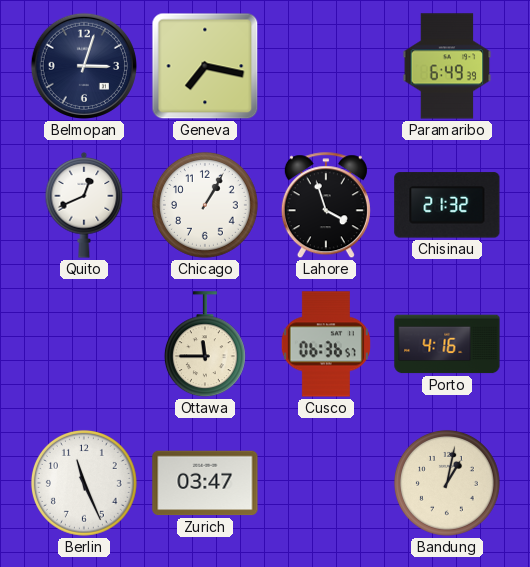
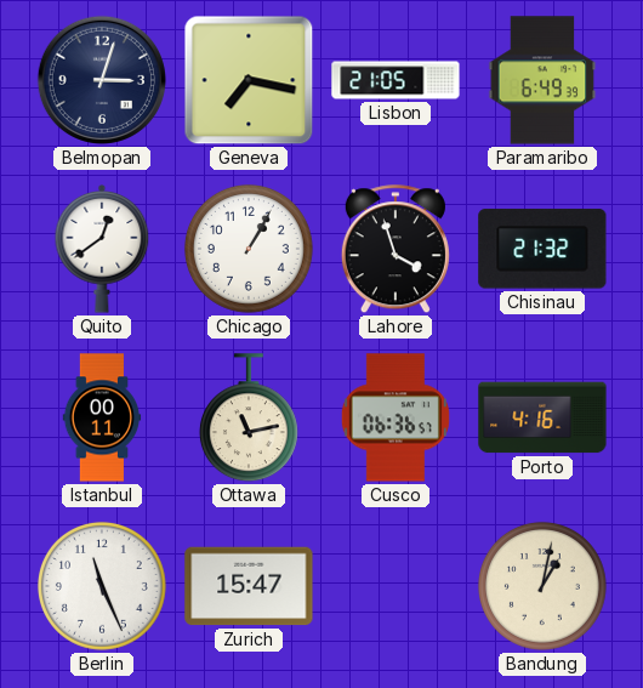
Lisbon: none -> 21:05 (396, 80)
Quito: 12:41 -> 12:39 (102, 250)
Istanbul: none -> 00:11 (102, 417)
Ottawa: 11:45 -> 11:13 (249, 419)
Zurich: 03:47 -> 15:47 (249, 586)
